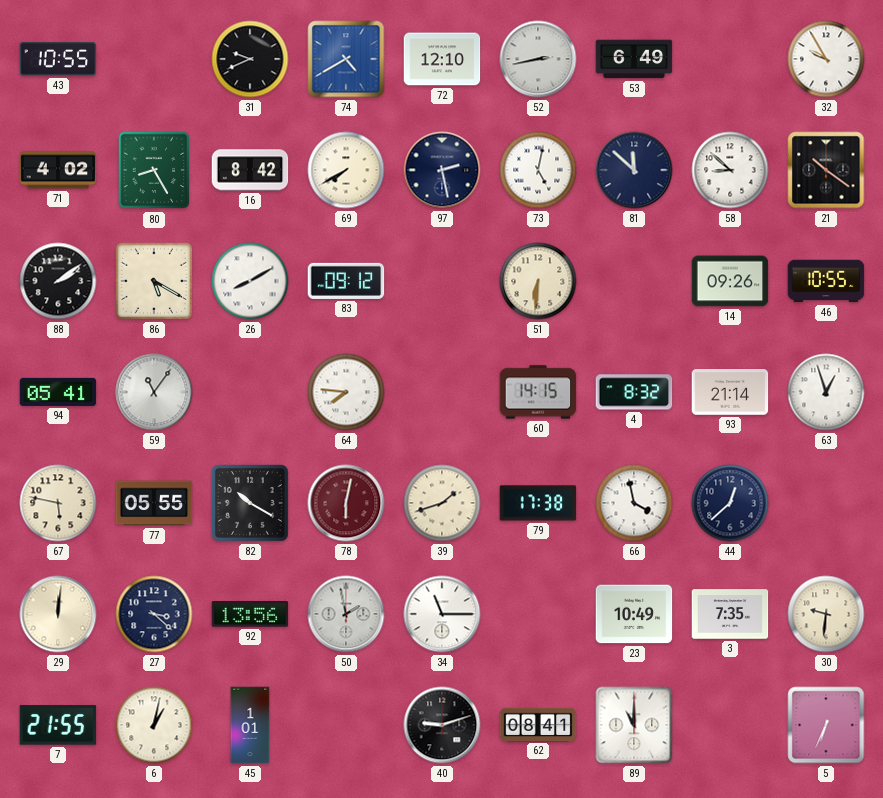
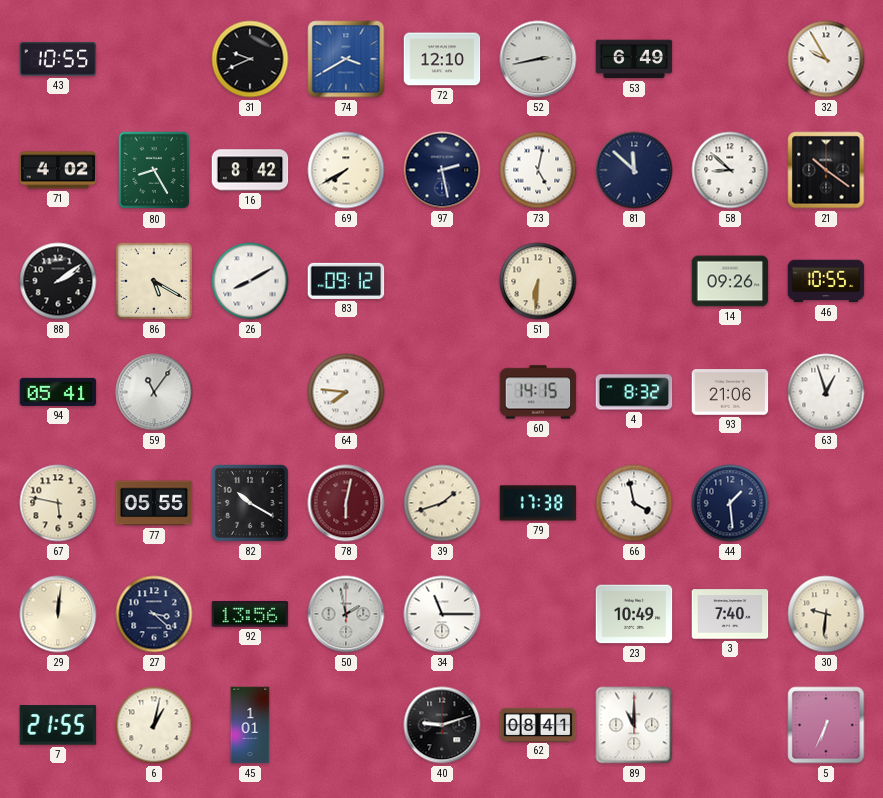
74: 4:40 -> 3:40 (346, 59)
93: 21:14 -> 21:06 (730, 392)
44: 12:38 -> 1:29 (730, 503)
3: 7:35 -> 7:40 (730, 614)
